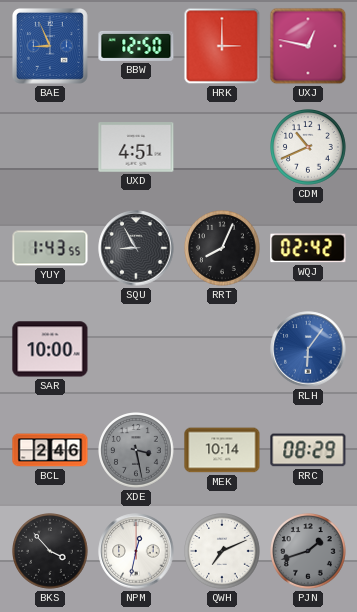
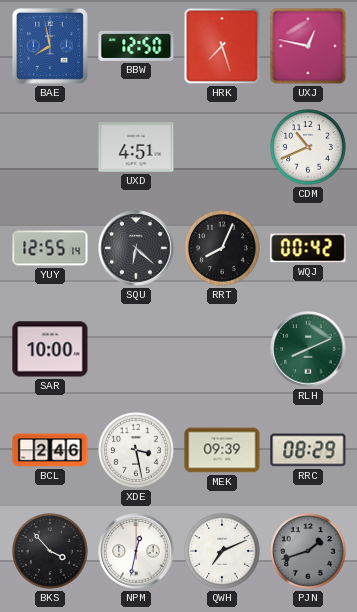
BAE: 8:56 -> 7:58 (51, 47)
HRK: 3:00 -> 7:27 (222, 46)
YUY: 1:43 -> 12:55 (50, 248)
SQU: 8:55 -> 6:22 (136, 248)
WQJ: 02:42 -> 00:42 (308, 248)
RLH: 6:06 -> 8:11 (308, 349)
RLH dial: blue -> green (308, 349)
XDE dial: grey -> white (137, 451)
MEK: 10:14 -> 09:39 (222, 450)
